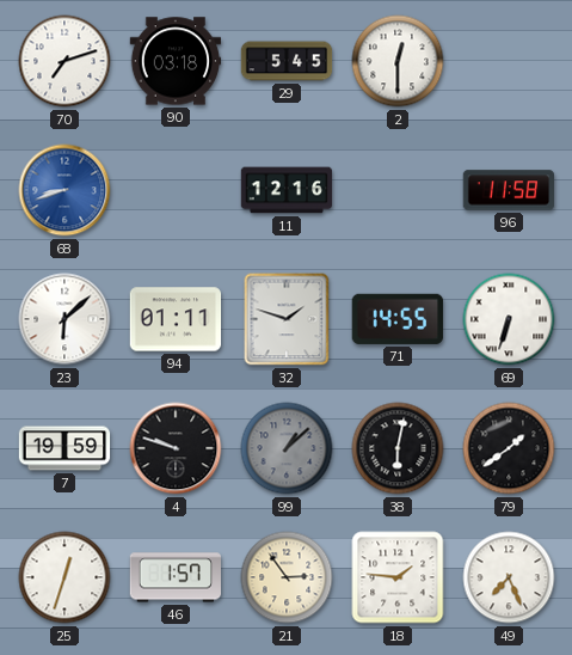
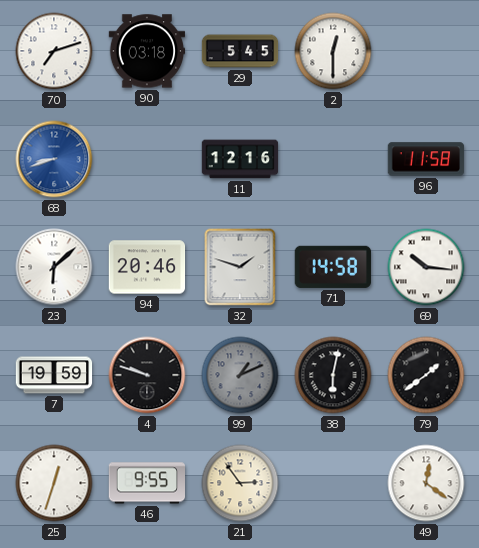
94: 01:11 -> 20:46 (147, 267)
71: 14:55 -> 14:58 (333, 267)
69: 6:33 -> 10:16 (426, 267)
99: 1:08 -> 1:11 (240, 375)
46: 1:57 -> 9:55 (147, 483)
18: 1:46 -> none (398, 577)
49: 7:26 -> 12:21 (426, 483)
